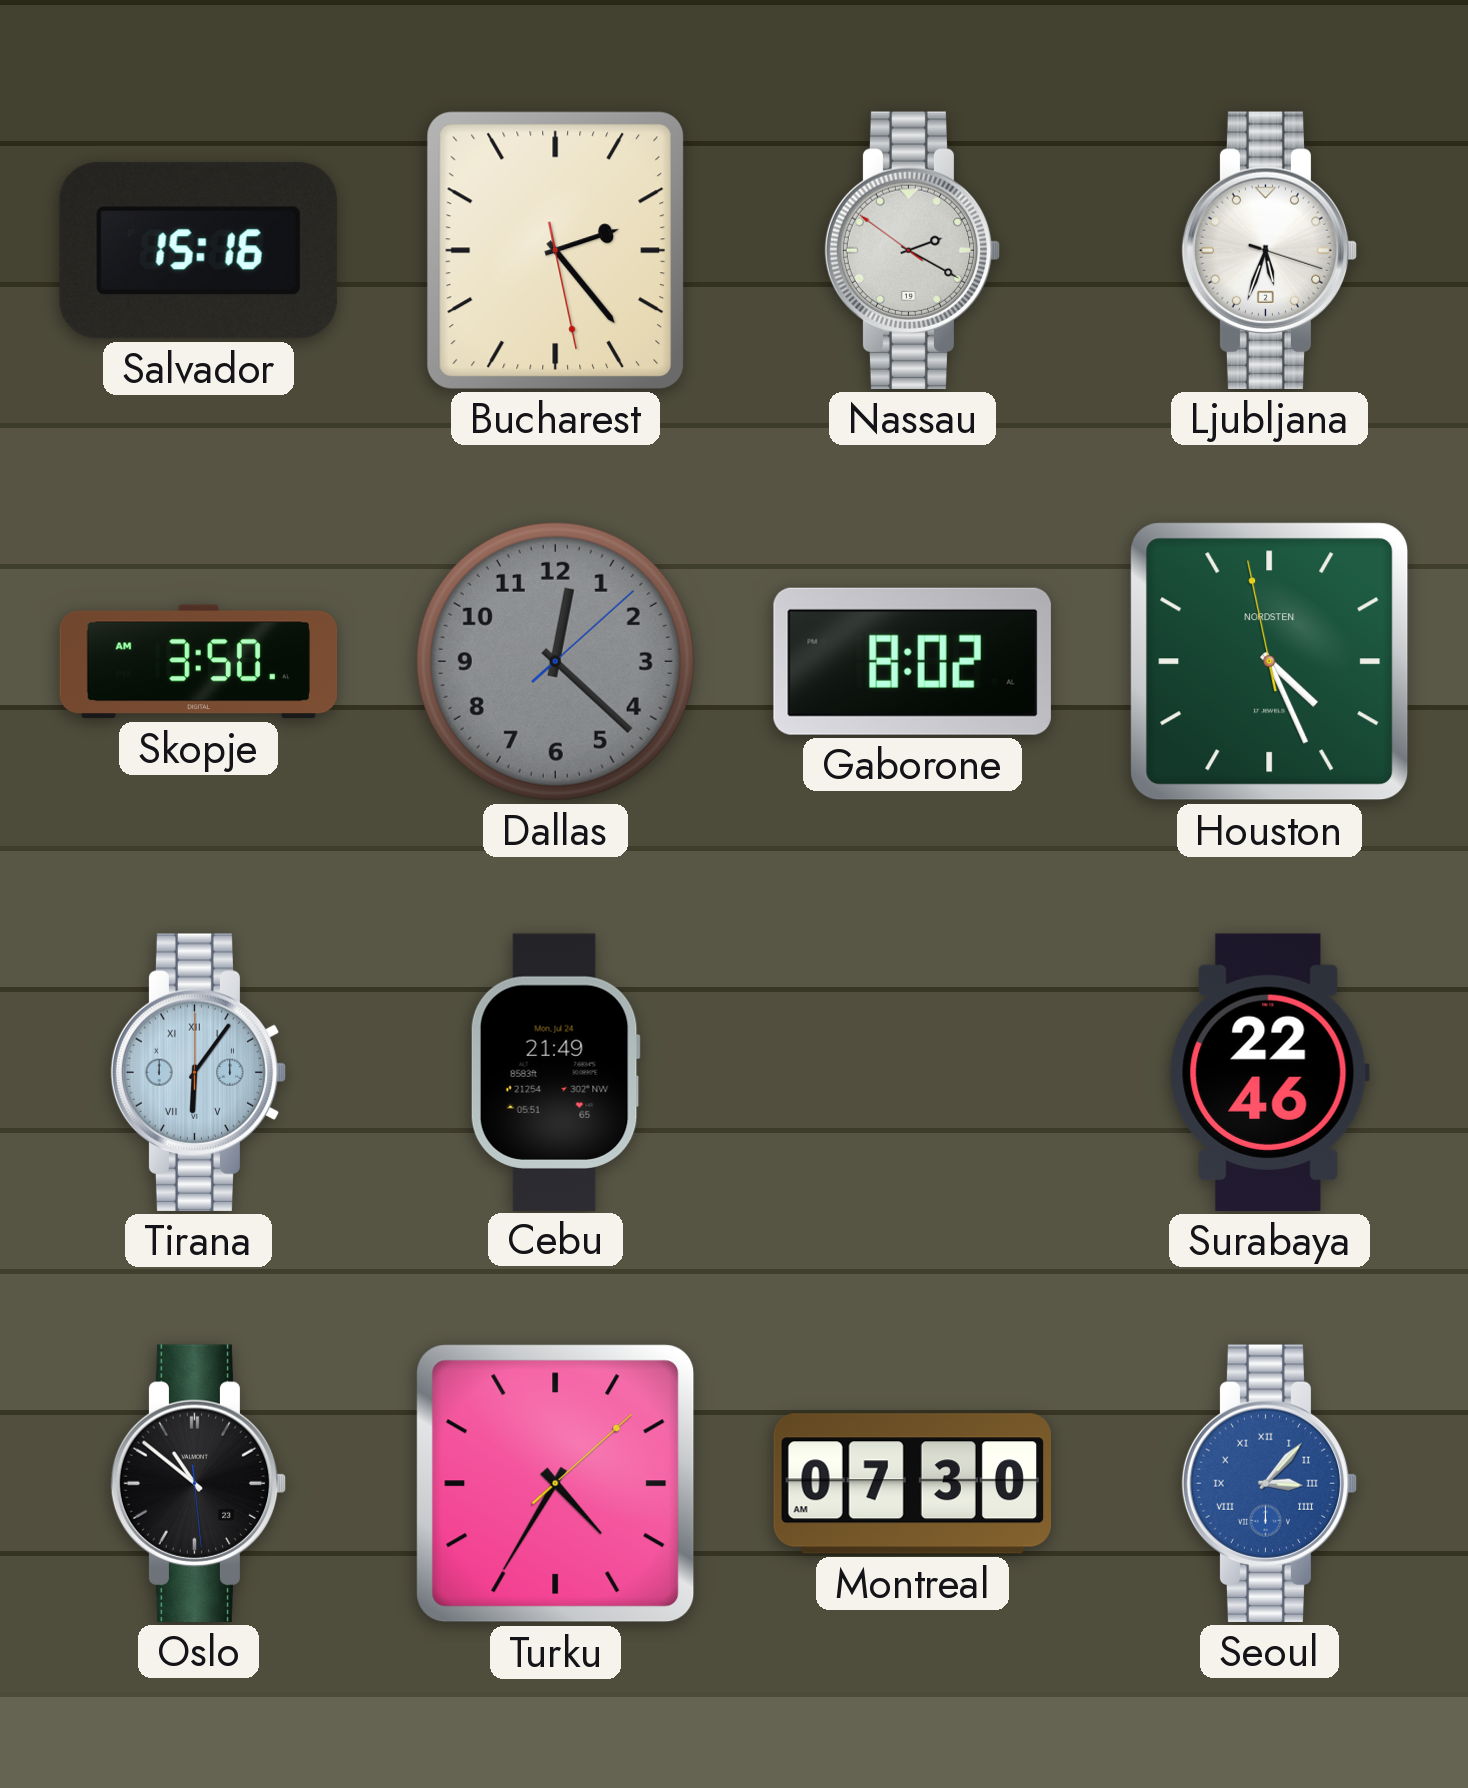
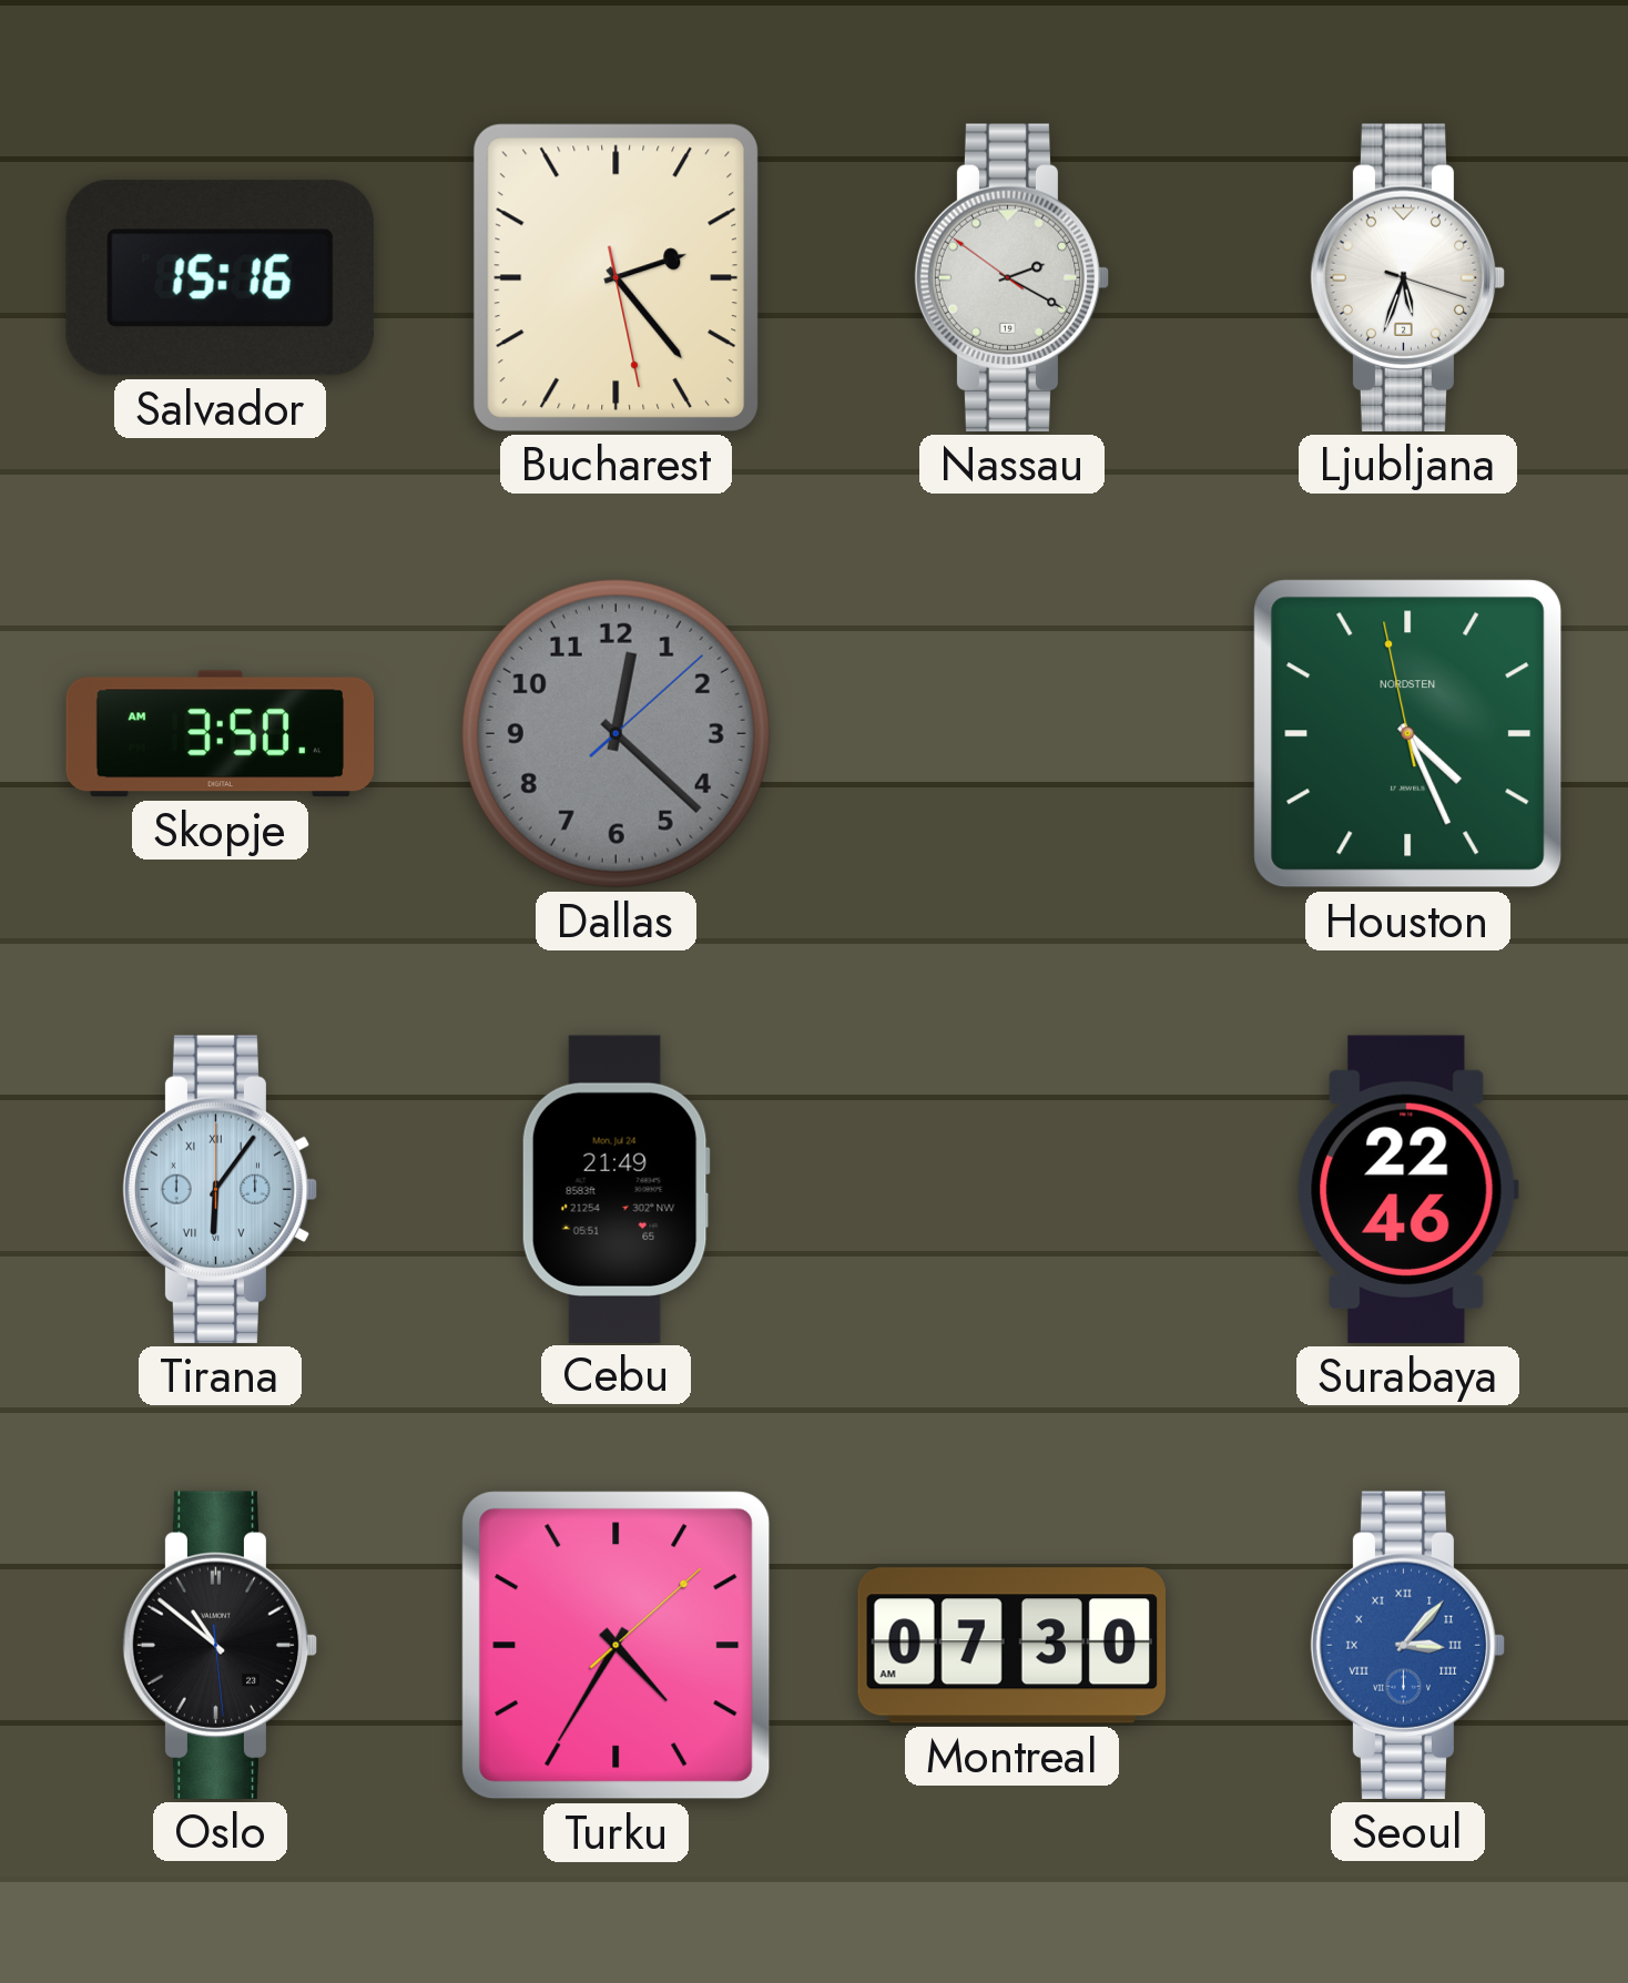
Gaborone: 8:02 -> none (912, 661)
